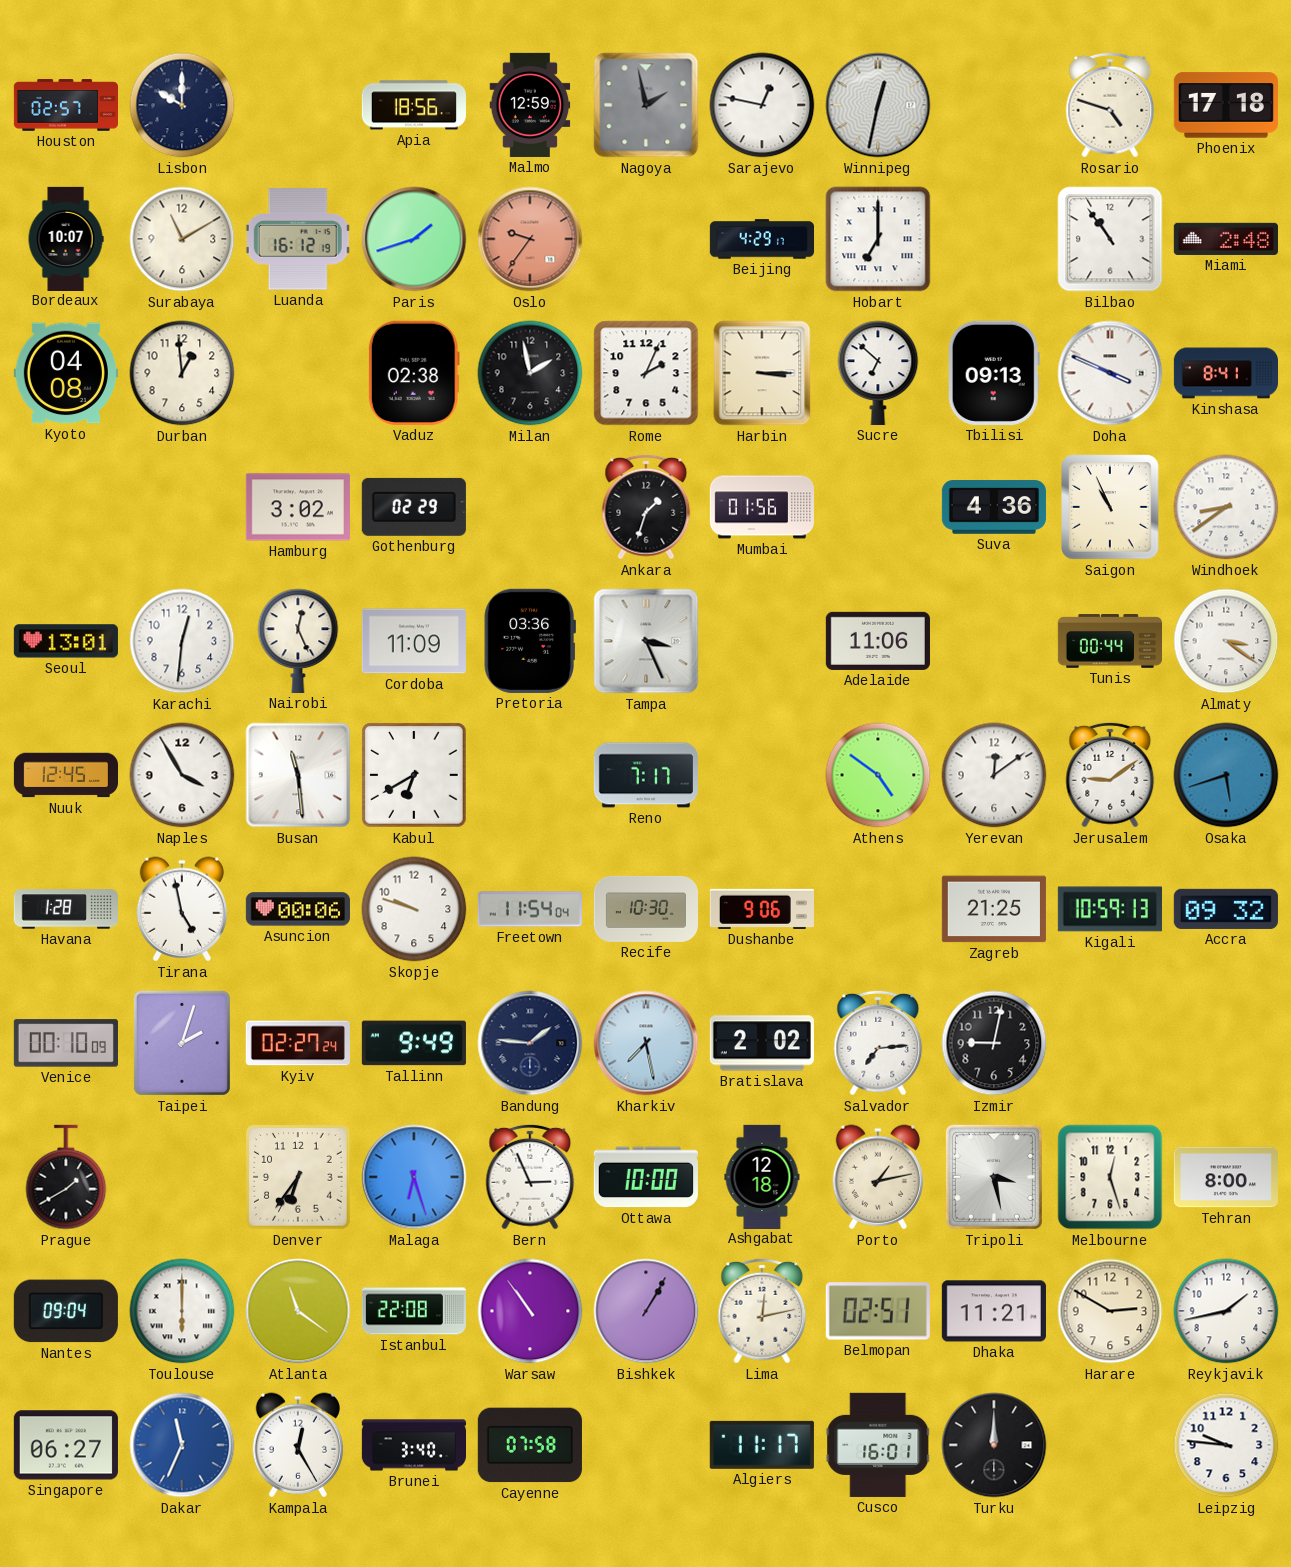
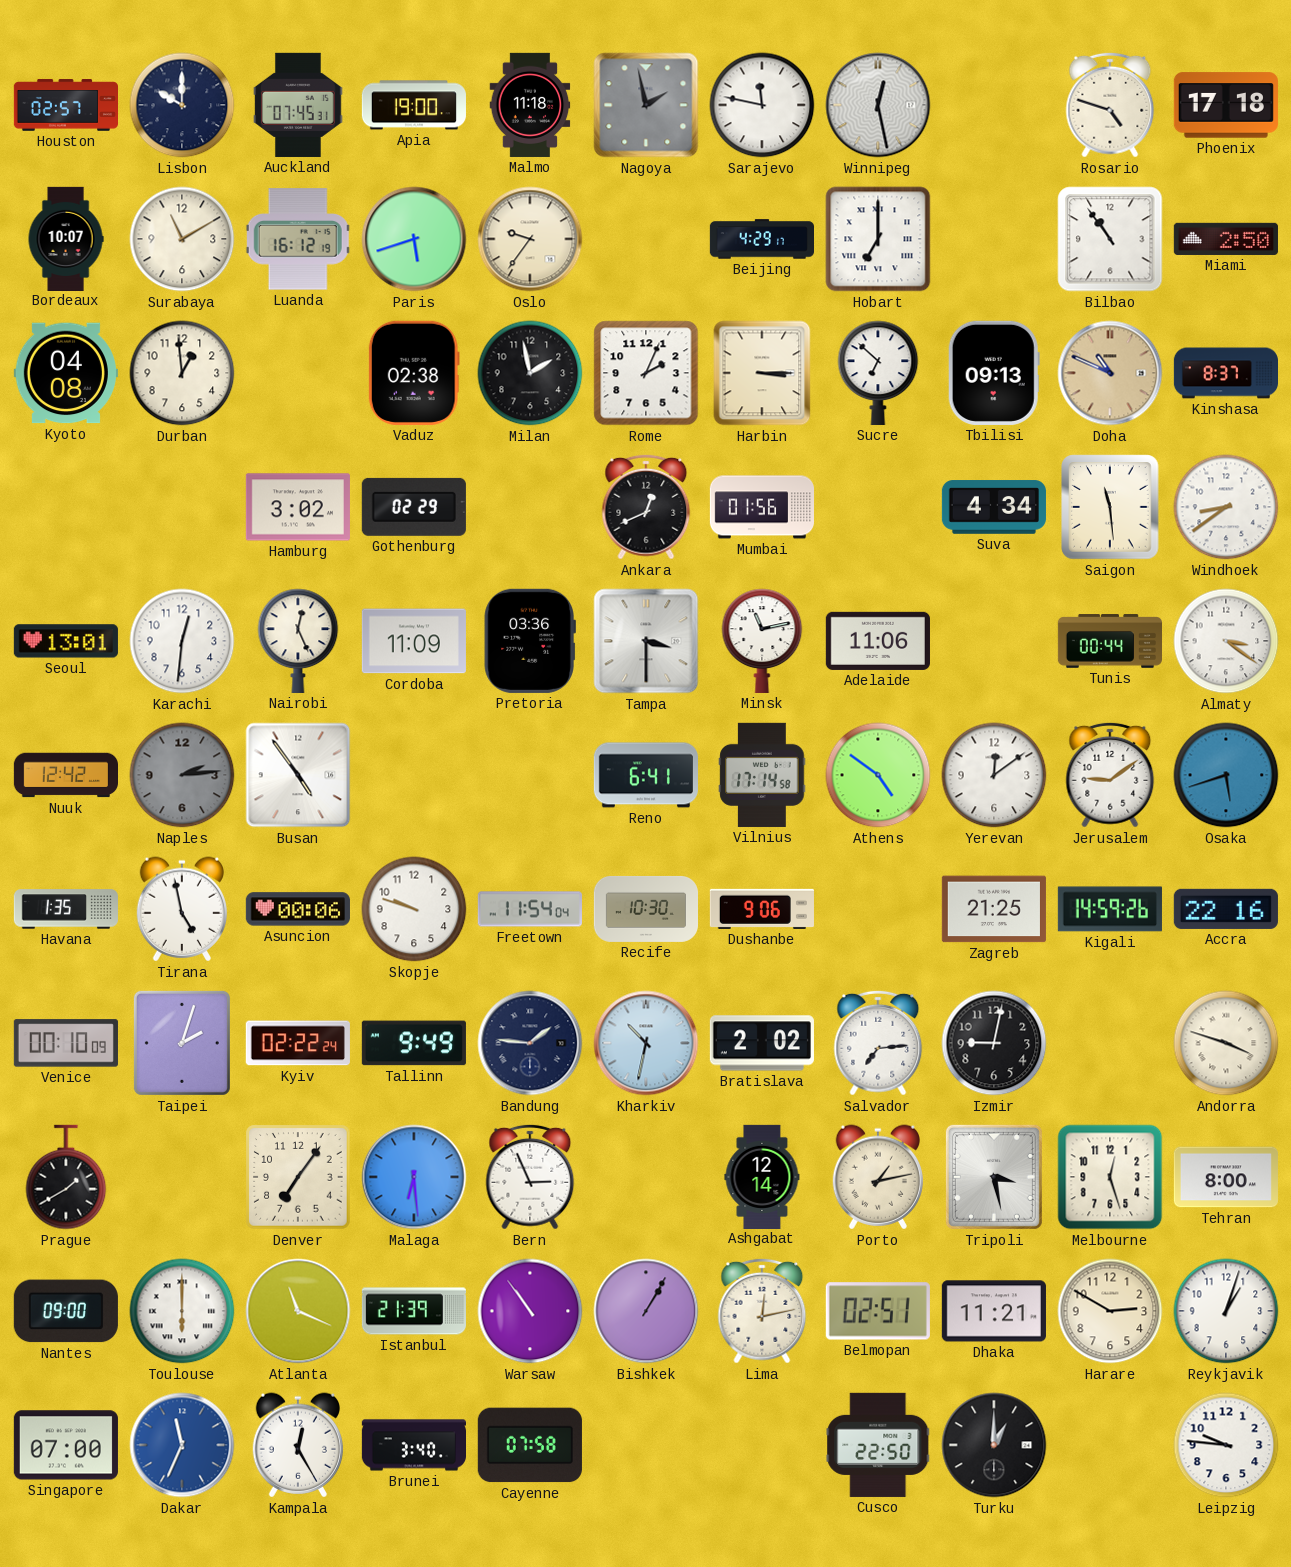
Auckland: none -> 07:45 (298, 105)
Apia: 18:56 -> 19:00 (413, 105)
Malmo: 12:59 -> 11:18 (530, 105)
Sarajevo: 12:47 -> 11:47 (762, 105)
Winnipeg: 12:32 -> 12:28 (878, 105)
Paris: 1:42 -> 5:42 (414, 239)
Oslo dial: salmon -> cream (530, 239)
Miami: 2:48 -> 2:50 (1226, 239)
Doha: 3:49 -> 10:49 (1110, 373)
Doha dial: white -> champagne (1110, 373)
Kinshasa: 8:41 -> 8:37 (1225, 373)
Ankara: 1:33 -> 12:41 (646, 507)
Suva: 4:36 -> 4:34 (994, 507)
Saigon: 10:56 -> 11:29 (1110, 507)
Tampa: 3:26 -> 3:30 (646, 641)
Minsk: none -> 11:13 (762, 641)
Nuuk: 12:45 -> 12:42 (65, 775)
Naples: 3:55 -> 2:14 (182, 775)
Naples dial: white -> grey (182, 775)
Busan: 11:29 -> 4:54 (298, 775)
Kabul: 6:40 -> none (414, 775)
Reno: 7:17 -> 6:41 (646, 775)
Vilnius: none -> 17:14 (762, 775)
Havana: 1:28 -> 1:35 (66, 909)
Kigali: 10:59 -> 14:59 (1110, 909)
Accra: 09:32 -> 22:16 (1226, 909)
Kyiv: 02:27 -> 02:22 (298, 1043)
Kharkiv: 7:28 -> 10:32 (646, 1043)
Andorra: none -> 3:48 (1226, 1043)
Denver: 6:36 -> 7:06 (298, 1177)
Malaga: 6:27 -> 6:29 (414, 1177)
Ottawa: 10:00 -> none (646, 1177)
Ashgabat: 12:18 -> 12:14 (762, 1176)
Nantes: 09:04 -> 09:00 (66, 1311)
Atlanta: 11:21 -> 11:19 (298, 1311)
Istanbul: 22:08 -> 21:39 (414, 1311)
Reykjavik: 1:43 -> 1:03 (1226, 1311)
Singapore: 06:27 -> 07:00 (66, 1445)
Algiers: 11:17 -> none (762, 1445)
Cusco: 16:01 -> 22:50 (878, 1445)
Turku: 12:00 -> 1:00 (994, 1445)
